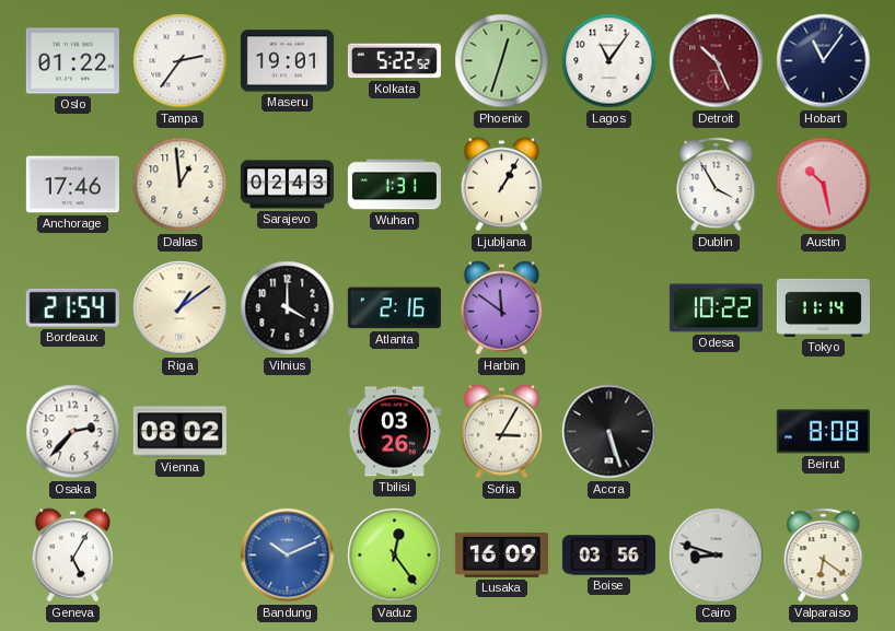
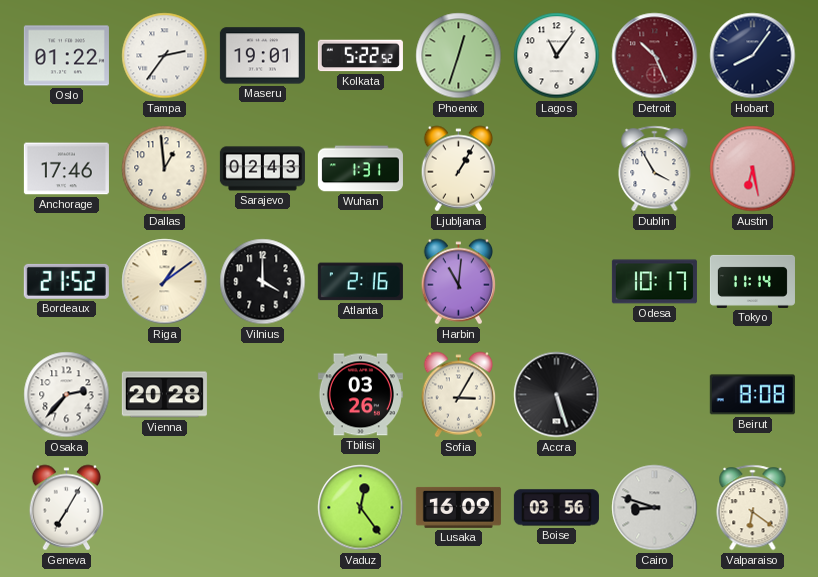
Hobart: 11:06 -> 8:06 (753, 56)
Austin: 10:28 -> 6:28 (753, 169)
Bordeaux: 21:54 -> 21:52 (66, 281)
Harbin: 11:51 -> 11:01 (459, 282)
Odesa: 10:22 -> 10:17 (654, 282)
Vienna: 08:02 -> 20:28 (164, 395)
Geneva: 5:05 -> 7:05 (67, 508)
Bandung: 10:11 -> none (288, 556)
